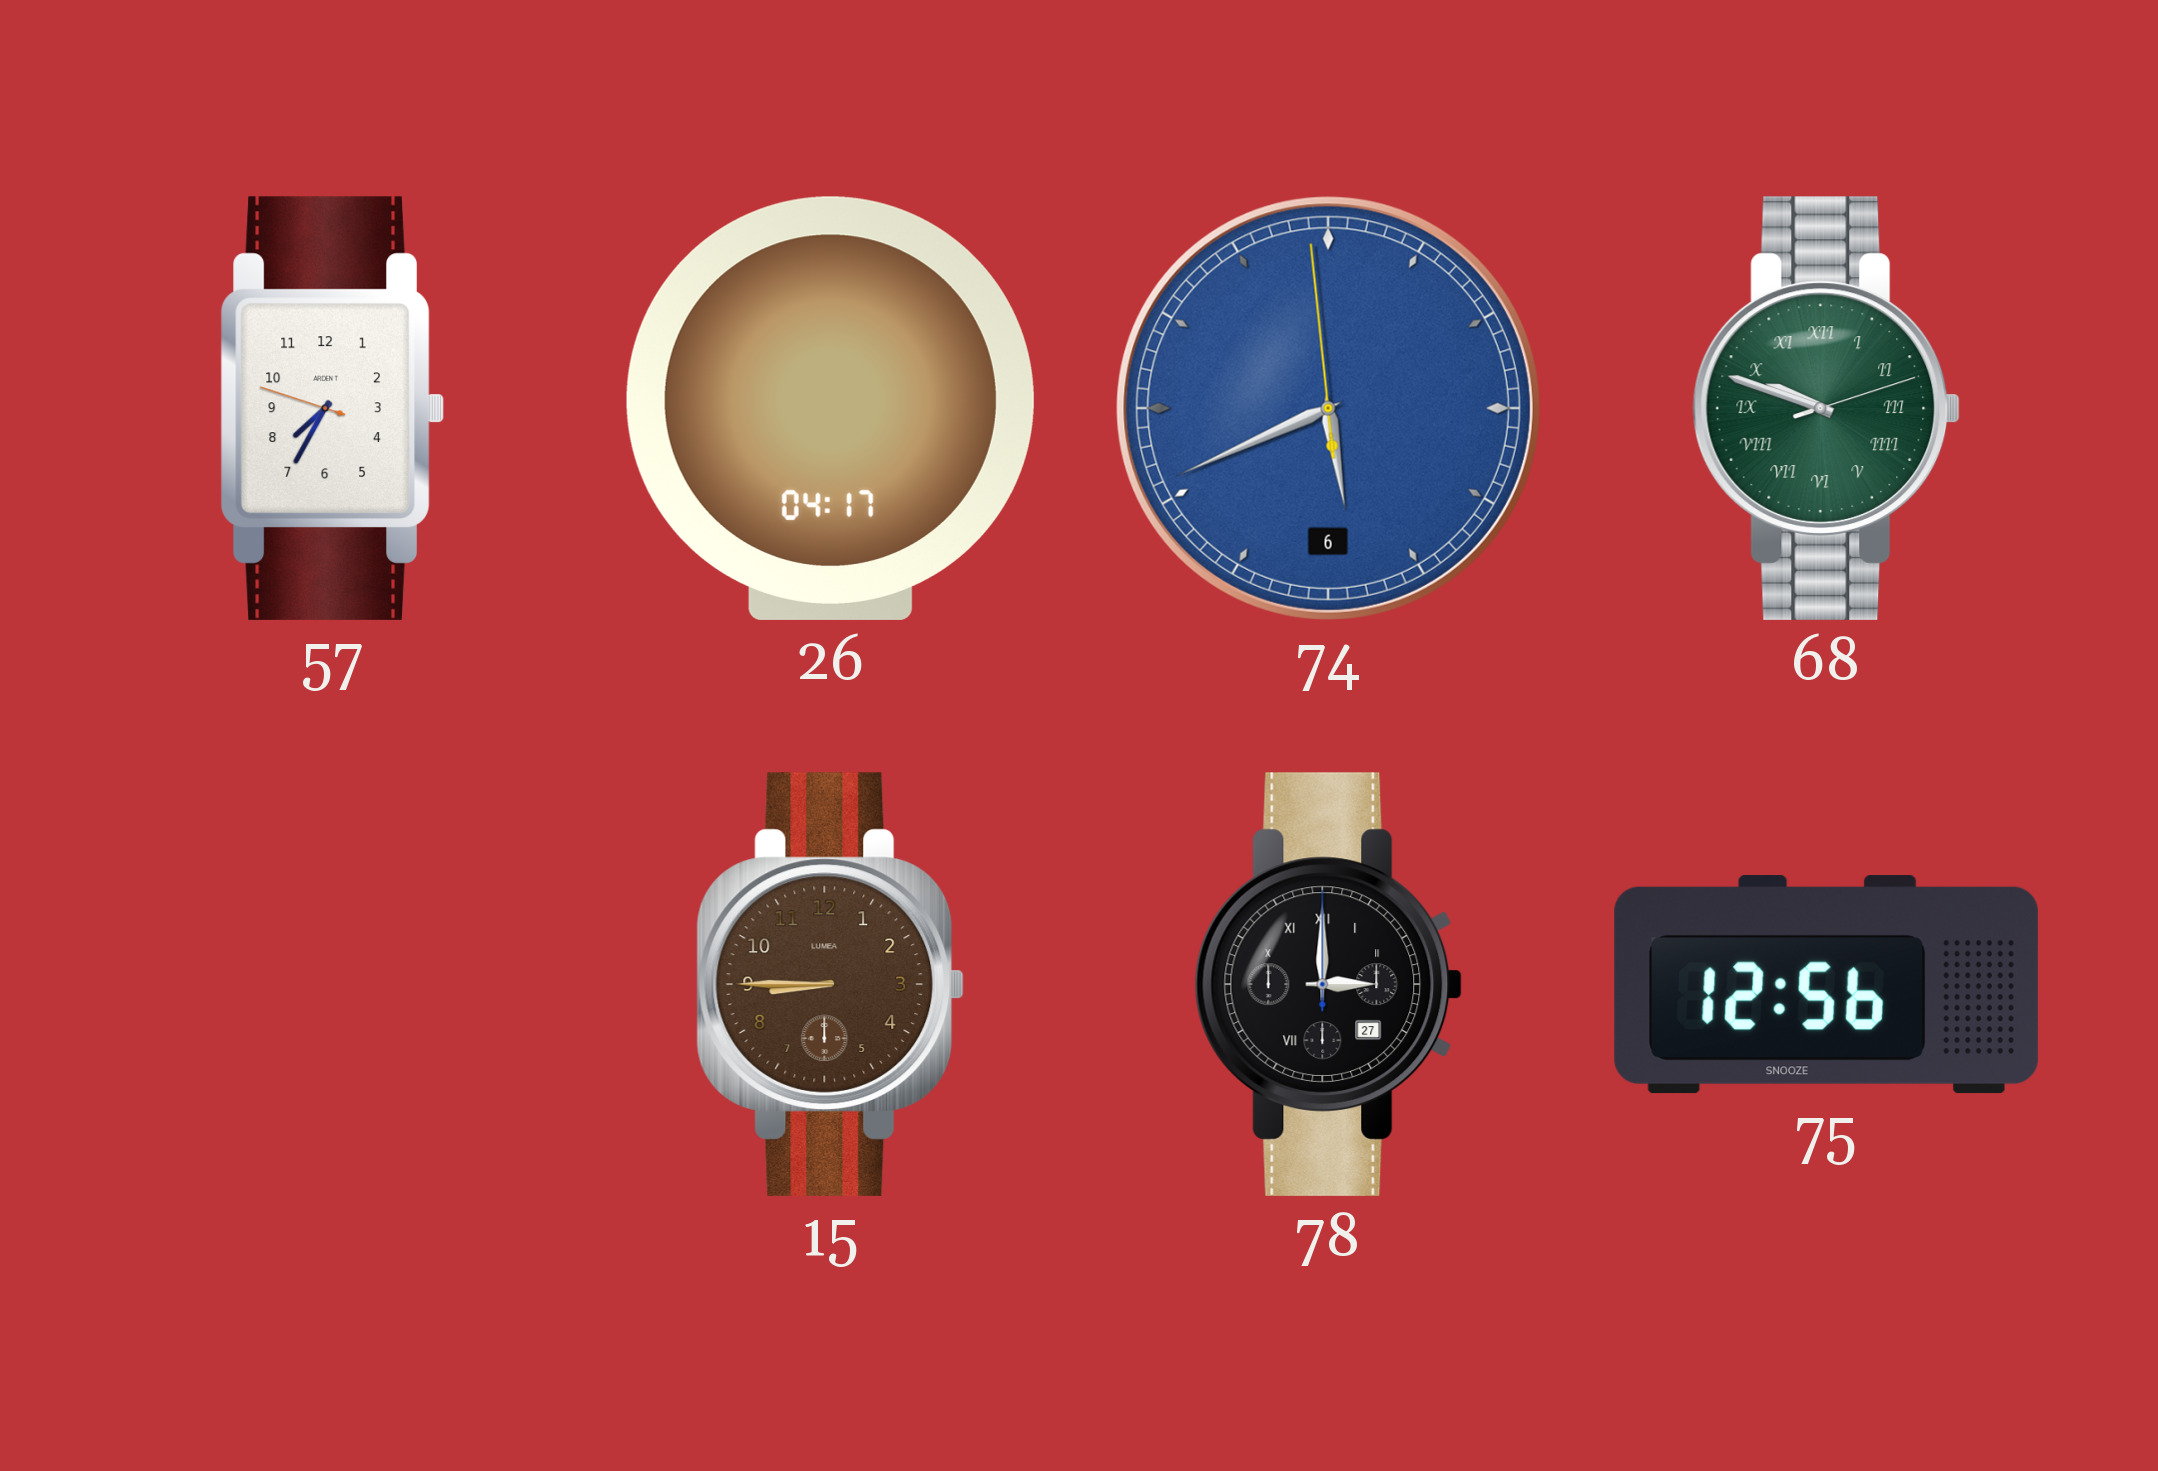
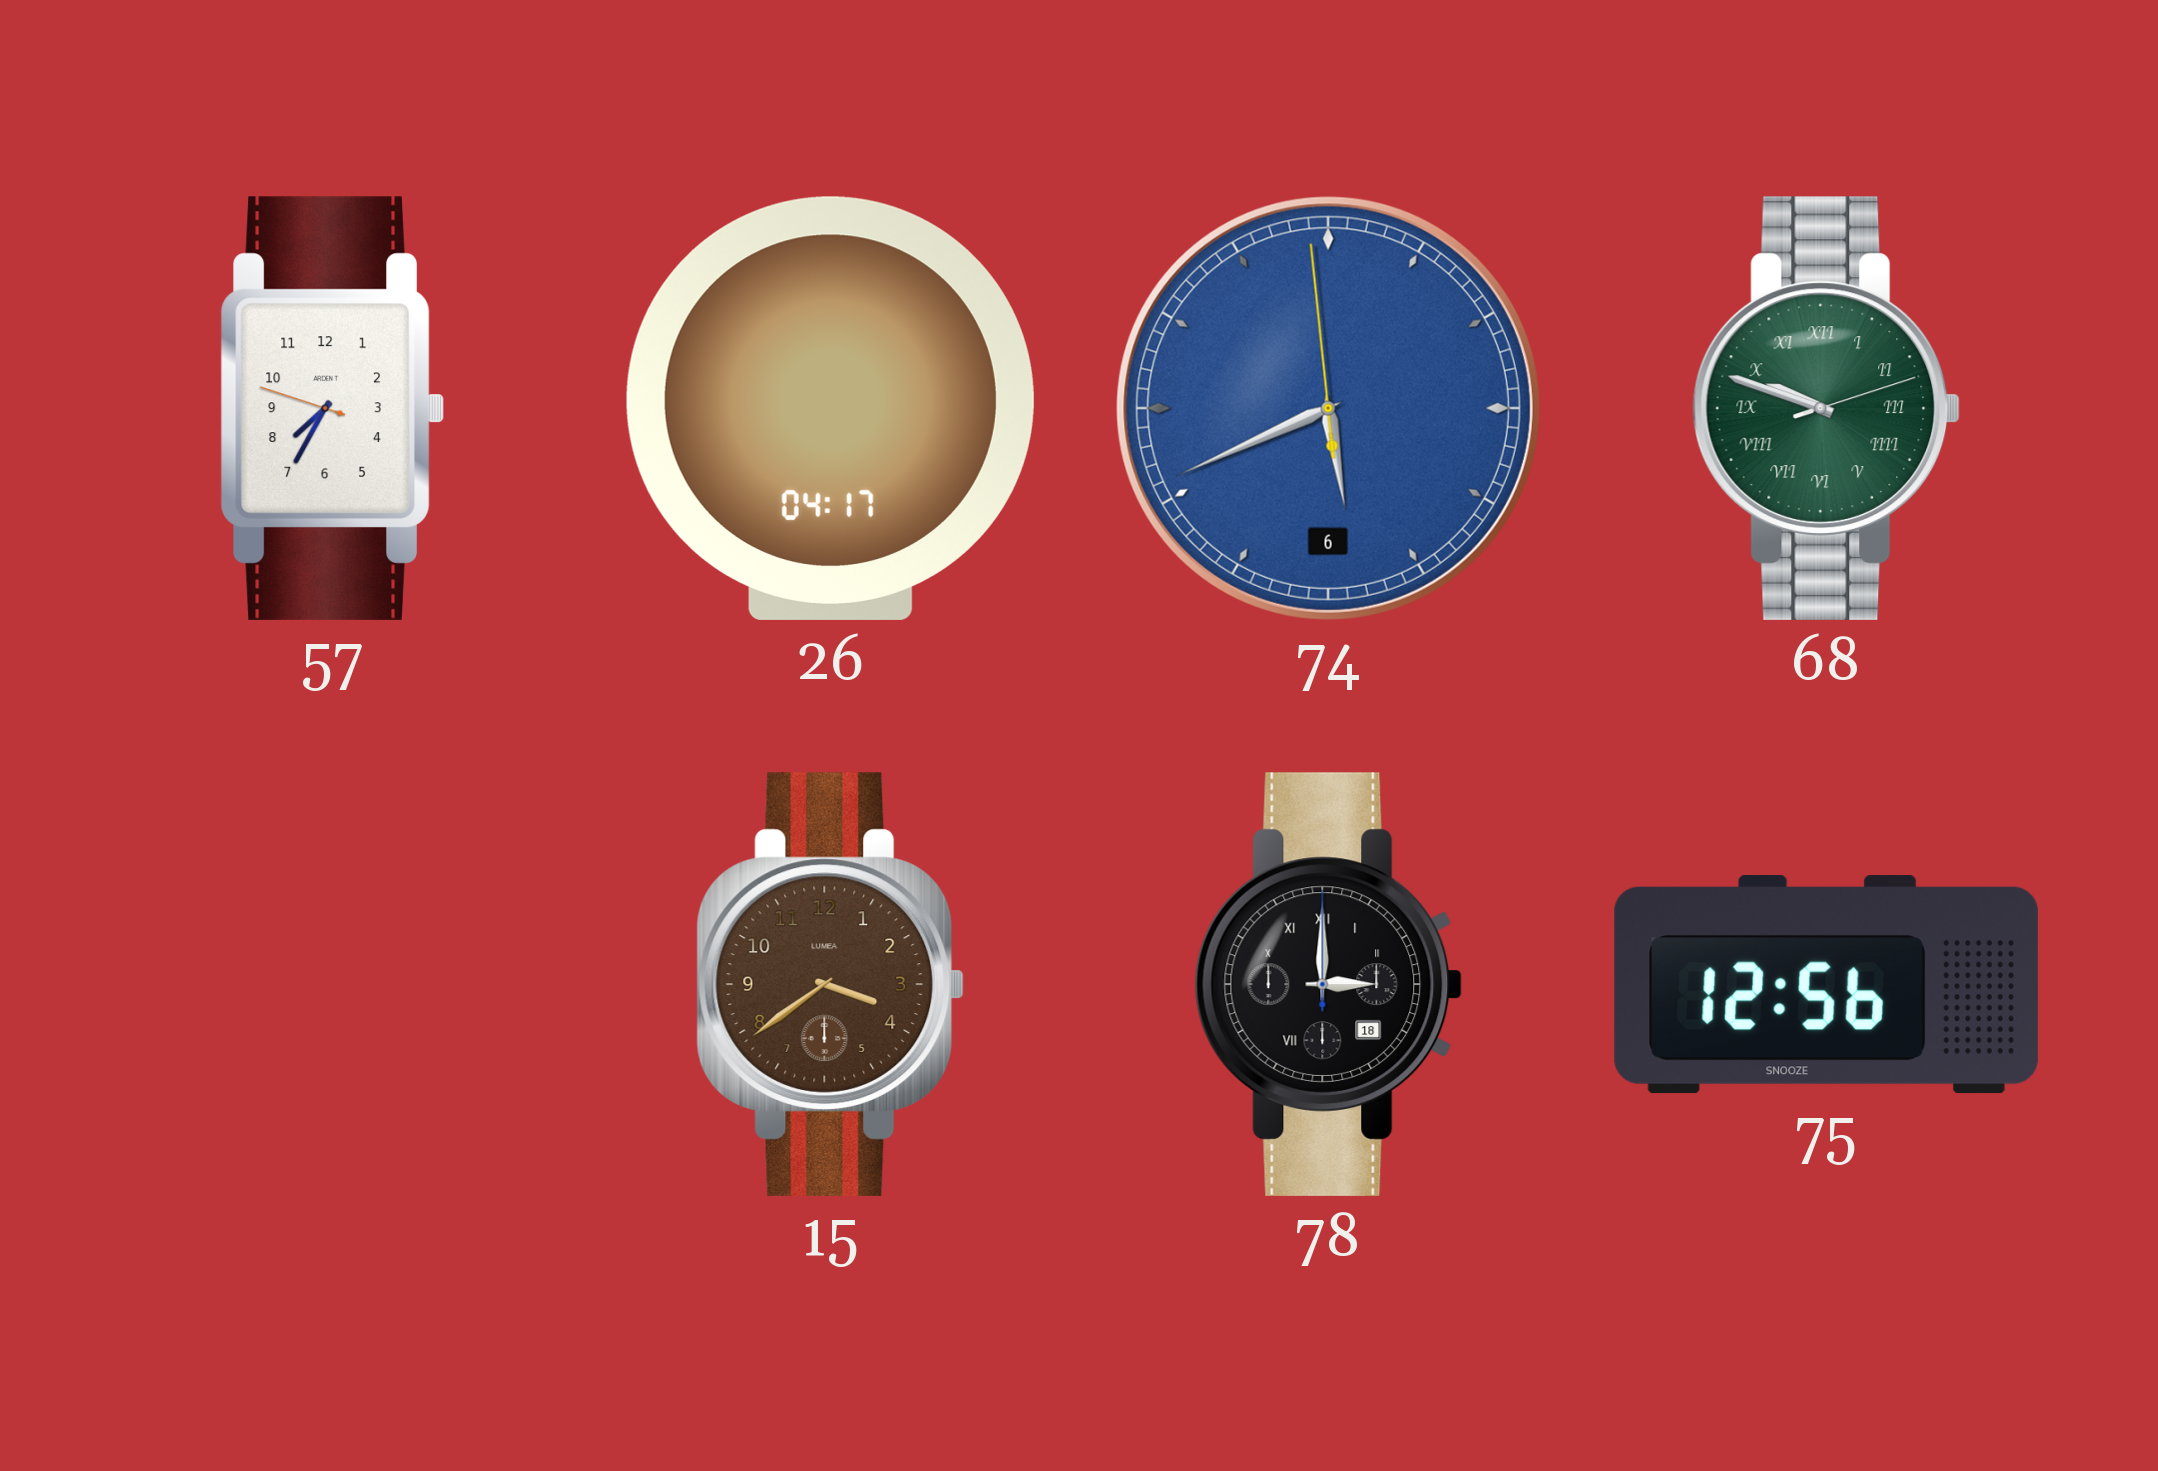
15: 8:45 -> 3:39 (831, 984)
78 date: 27 -> 18 (1329, 984)
